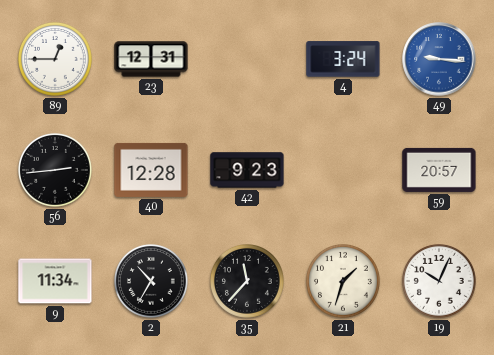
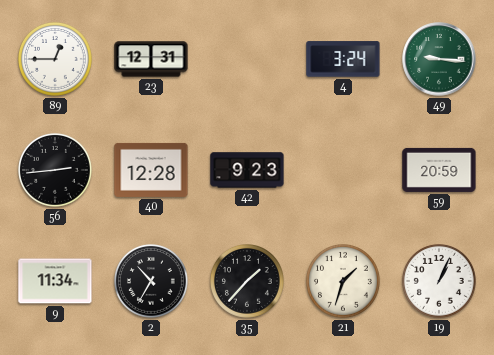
49 dial: blue -> green (439, 59)
59: 20:57 -> 20:59 (439, 170)
35: 11:37 -> 1:37 (248, 282)
19: 10:04 -> 1:04 (440, 282)
